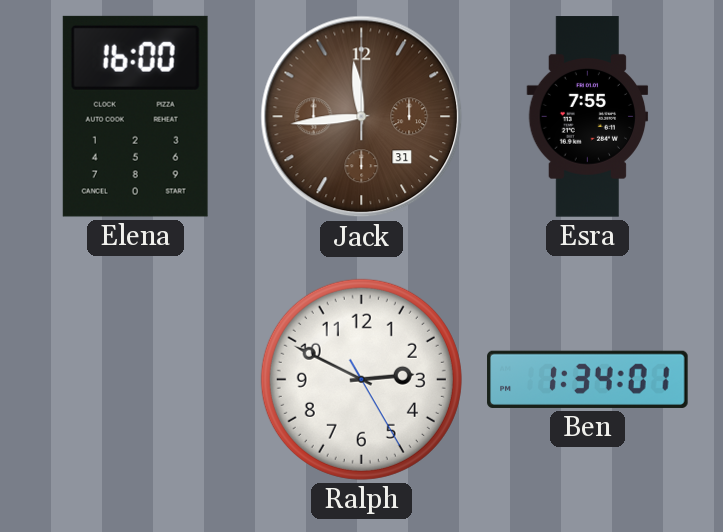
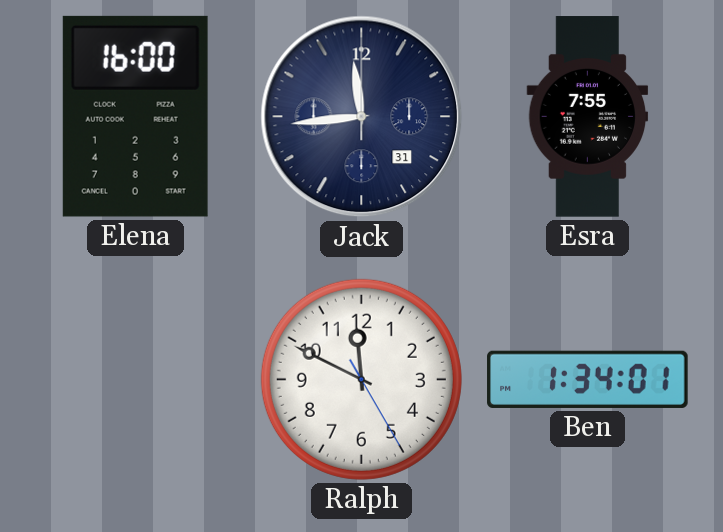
Jack dial: brown -> navy (362, 117)
Ralph: 2:49 -> 11:49 (361, 379)
